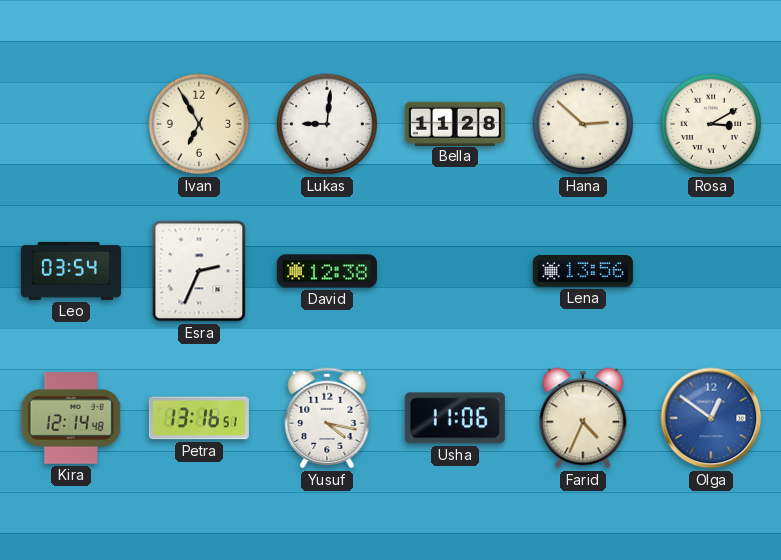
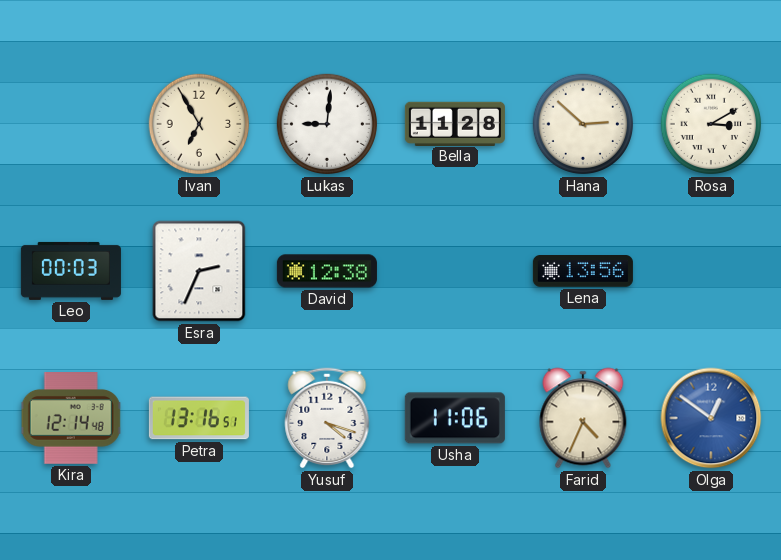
Leo: 03:54 -> 00:03 (71, 271)
Yusuf: 4:17 -> 4:18 (327, 418)
